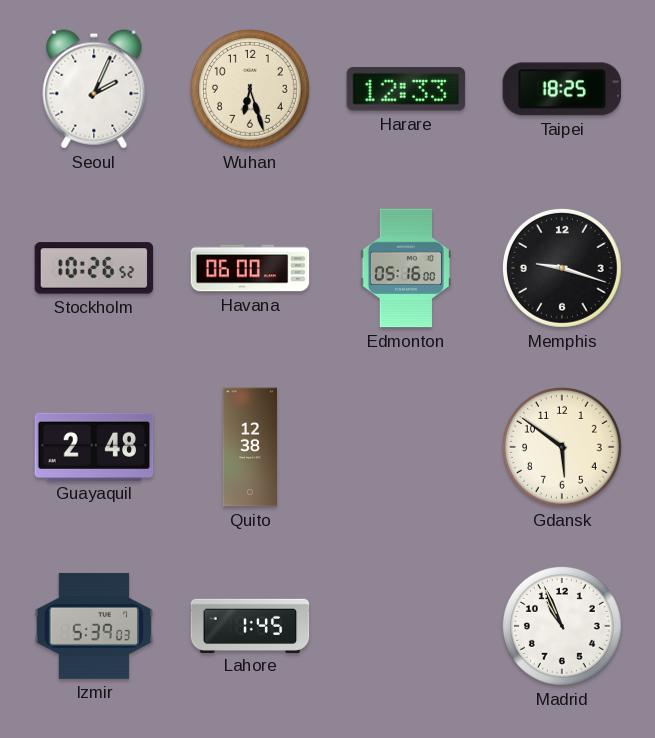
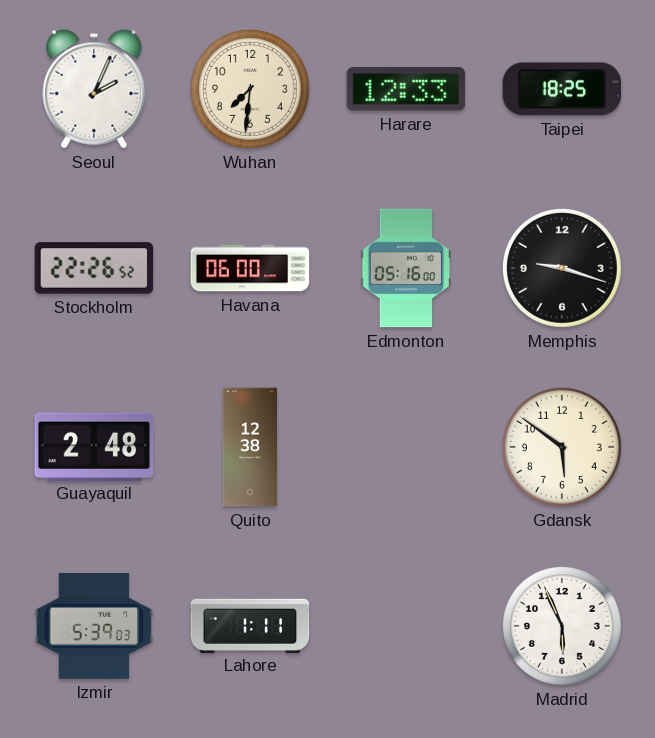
Wuhan: 6:27 -> 7:31 (250, 89)
Stockholm: 10:26 -> 22:26 (94, 268)
Lahore: 1:45 -> 1:11 (250, 625)
Madrid: 10:56 -> 5:56 (562, 626)
